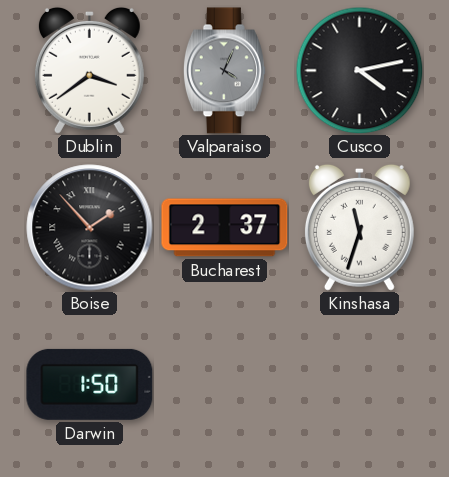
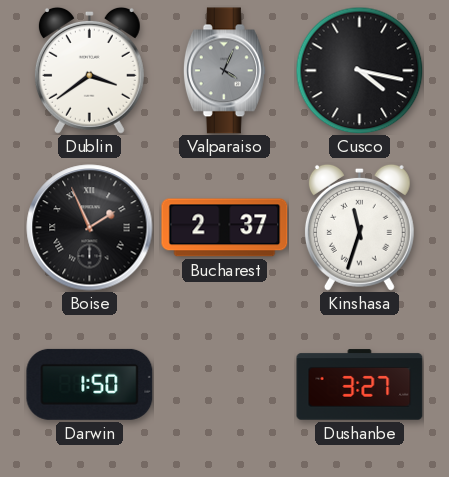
Cusco: 4:13 -> 4:17 (359, 70)
Boise: 1:53 -> 1:56 (90, 228)
Dushanbe: none -> 3:27 (360, 385)
